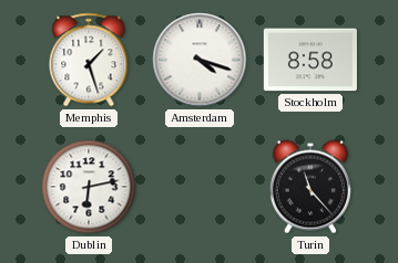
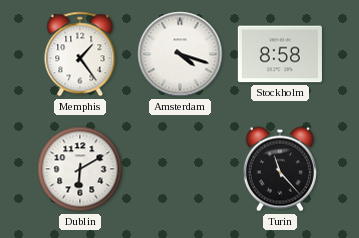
Memphis: 1:27 -> 1:24 (80, 54)
Dublin: 6:13 -> 6:10 (80, 169)
